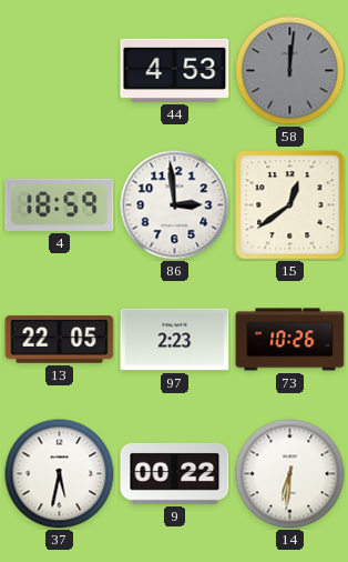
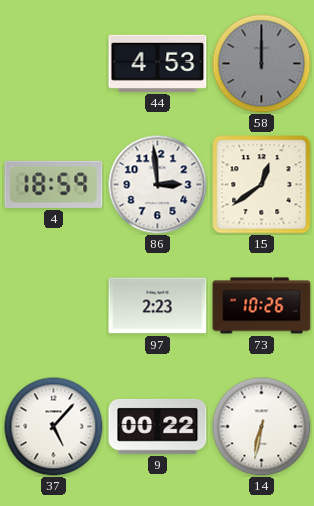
58: 12:01 -> 12:00 (262, 64)
13: 22:05 -> none (60, 340)
37: 5:32 -> 5:07 (54, 427)
14: 6:31 -> 6:32 (262, 427)
